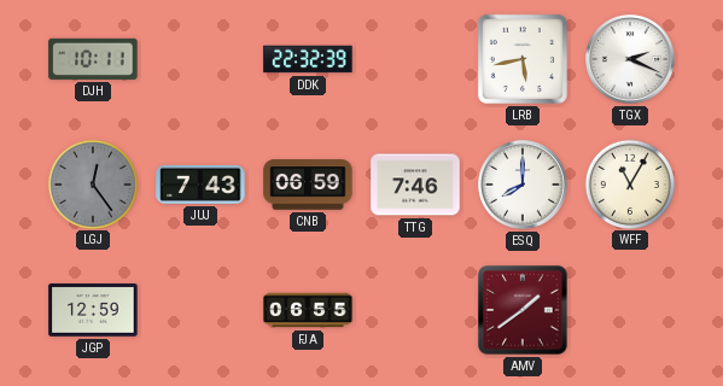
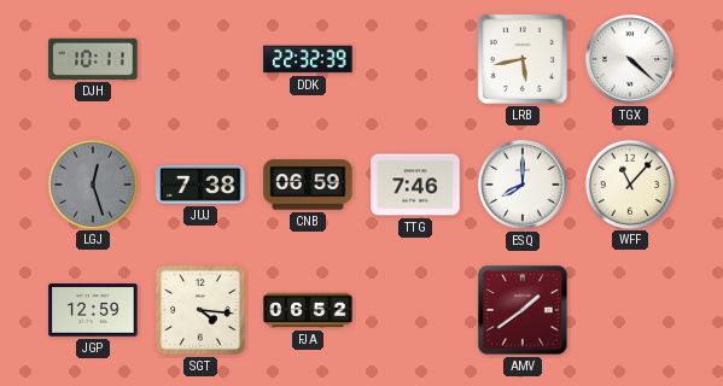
TGX: 2:19 -> 4:22 (631, 60)
LGJ: 12:24 -> 12:27 (92, 183)
JUJ: 7:43 -> 7:38 (200, 185)
WFF: 11:05 -> 11:07 (629, 183)
SGT: none -> 4:16 (200, 310)
FJA: 06:55 -> 06:52 (308, 310)
